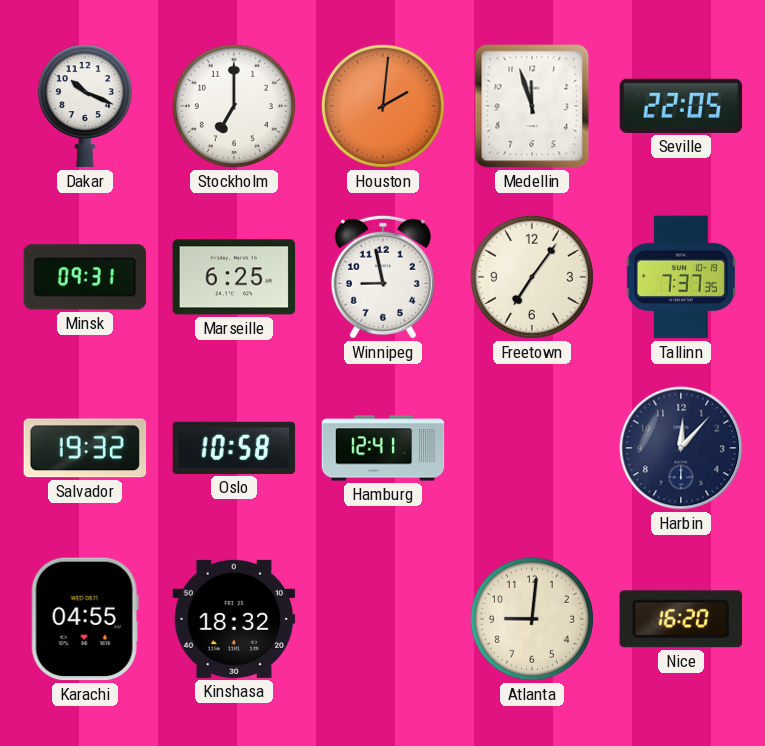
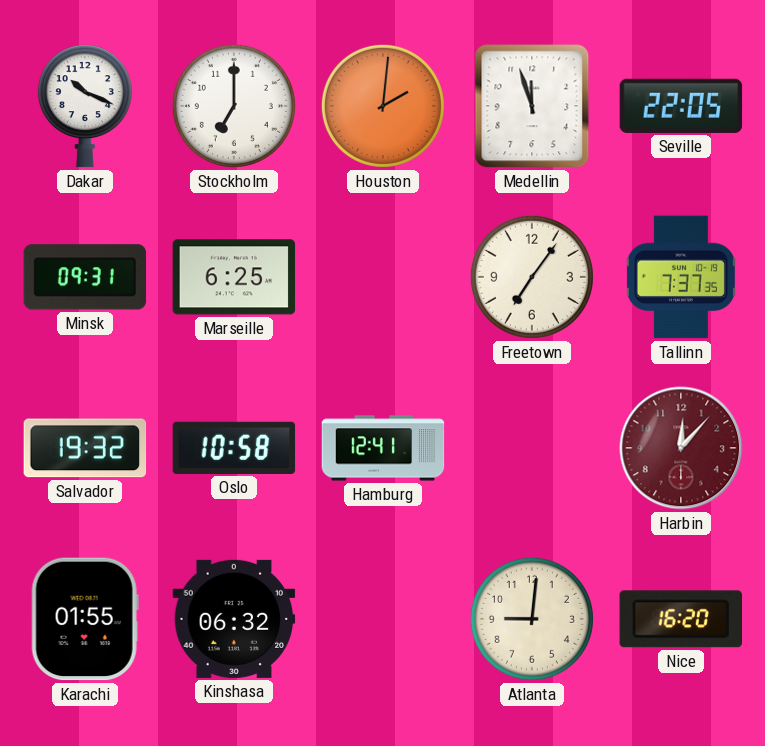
Winnipeg: 8:58 -> none (383, 277)
Harbin dial: navy -> burgundy (681, 448)
Karachi: 04:55 -> 01:55 (85, 619)
Kinshasa: 18:32 -> 06:32 (234, 619)
